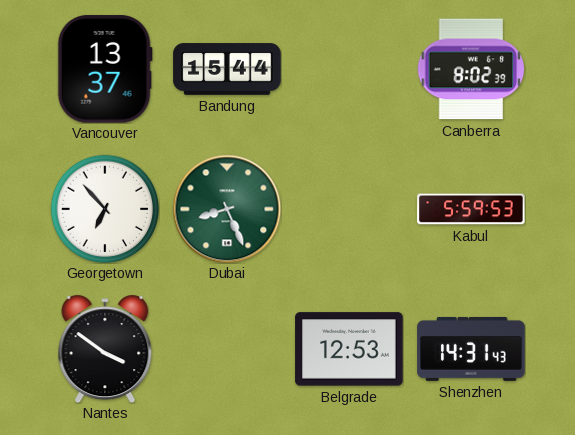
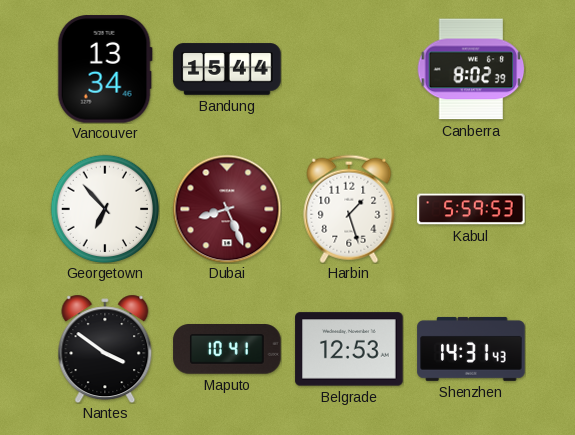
Vancouver: 13:37 -> 13:34 (105, 69)
Dubai dial: green -> burgundy (227, 209)
Harbin: none -> 1:27 (349, 209)
Maputo: none -> 10:41 (227, 349)
